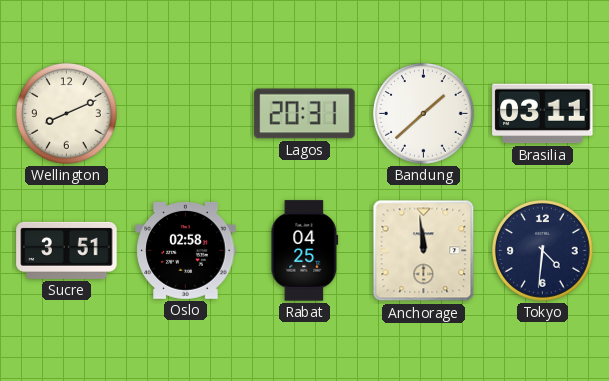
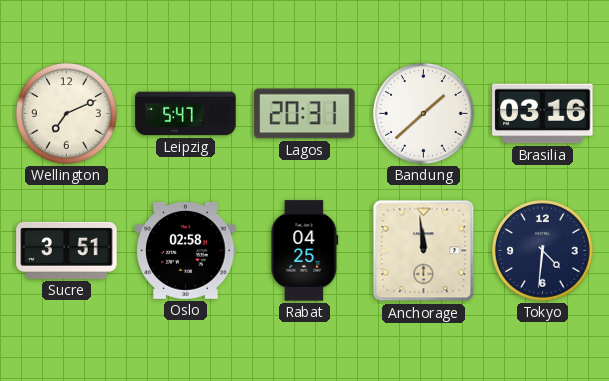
Wellington: 8:11 -> 7:11 (67, 114)
Leipzig: none -> 5:47 (186, 114)
Brasilia: 03:11 -> 03:16 (543, 114)
